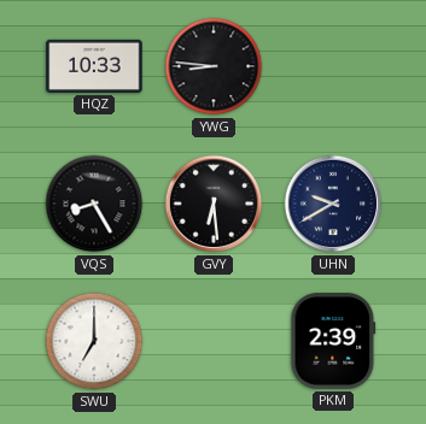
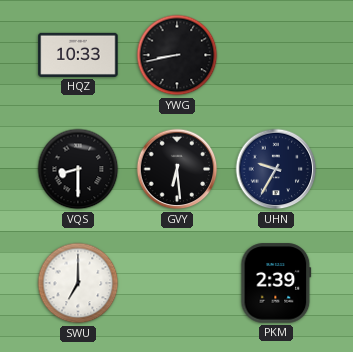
YWG: 8:46 -> 8:43 (177, 55)
VQS: 8:25 -> 8:30 (78, 169)
UHN: 9:40 -> 9:35 (276, 169)
